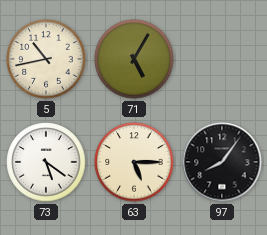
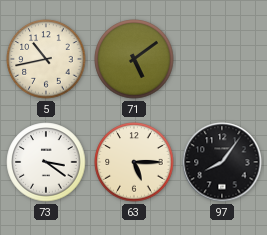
71: 5:05 -> 5:09 (134, 59)
73: 5:21 -> 3:21 (46, 162)
